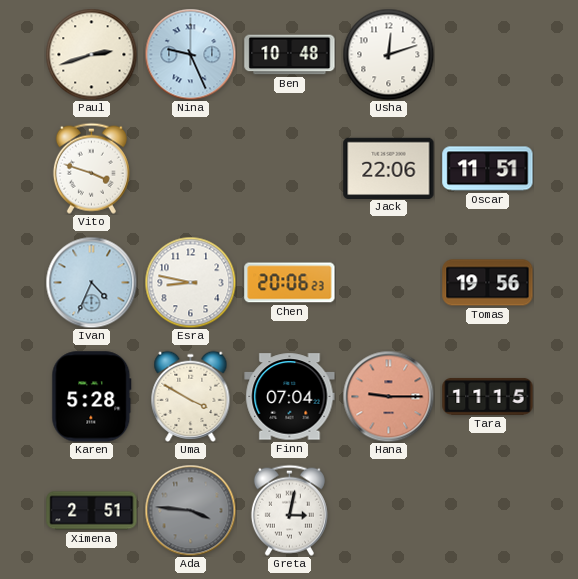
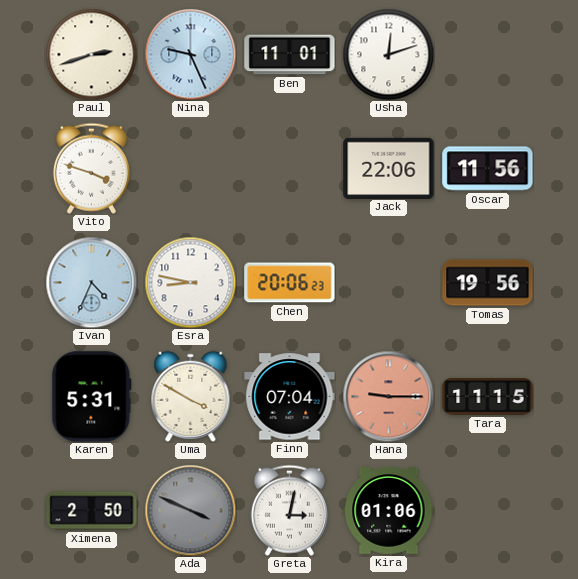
Ben: 10:48 -> 11:01 (290, 55)
Oscar: 11:51 -> 11:56 (488, 169)
Karen: 5:28 -> 5:31 (92, 397)
Ximena: 2:51 -> 2:50 (92, 511)
Ada: 3:46 -> 3:49 (190, 510)
Kira: none -> 01:06 (389, 511)
